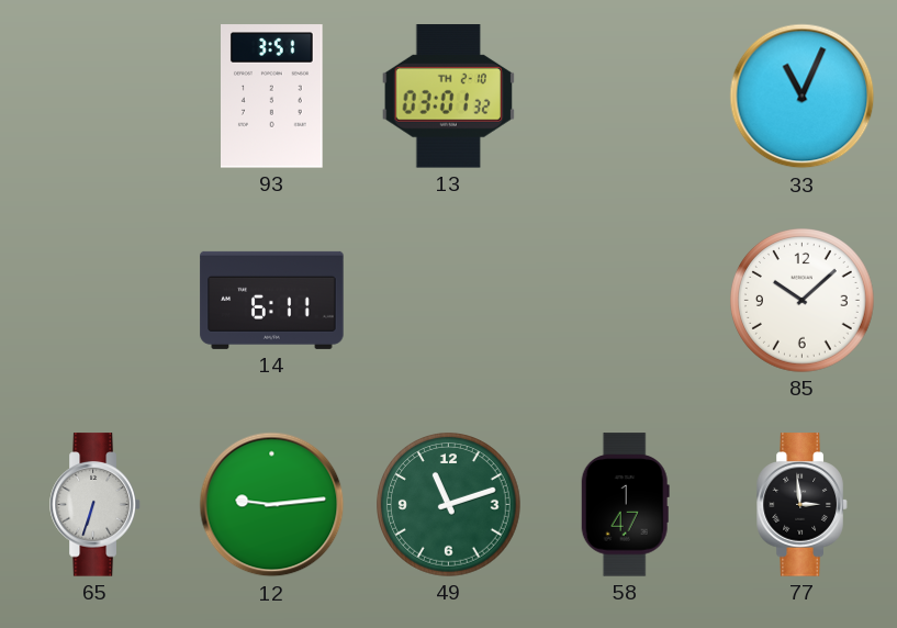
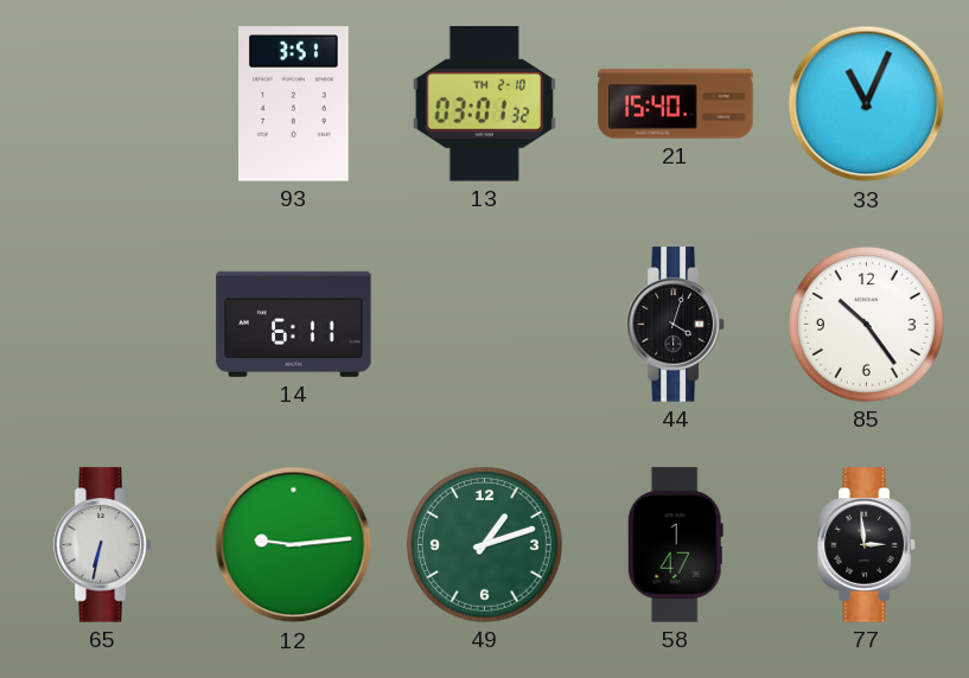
21: none -> 15:40 (676, 104)
44: none -> 4:03 (676, 325)
85: 10:08 -> 10:24 (867, 325)
65: 6:33 -> 6:32 (103, 545)
49: 11:12 -> 1:12 (485, 545)
